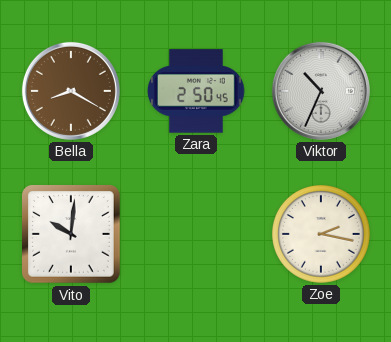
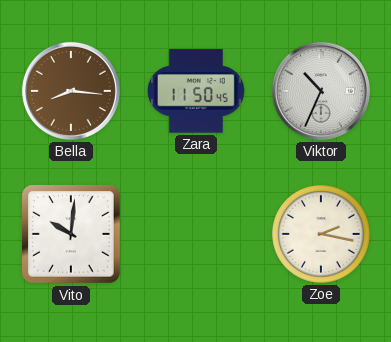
Bella: 8:20 -> 8:16 (71, 91)
Zara: 2:50 -> 11:50 (197, 91)
